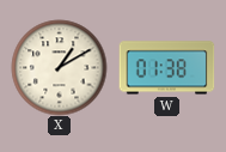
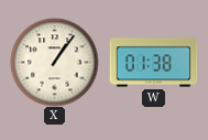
X: 1:10 -> 1:06 (54, 62)
